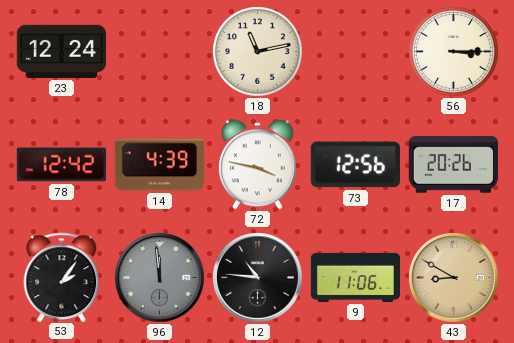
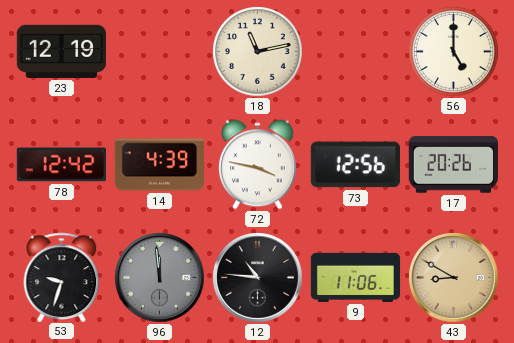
23: 12:24 -> 12:19 (61, 51)
56: 3:15 -> 5:00 (454, 52)
53: 2:06 -> 9:33 (62, 277)
